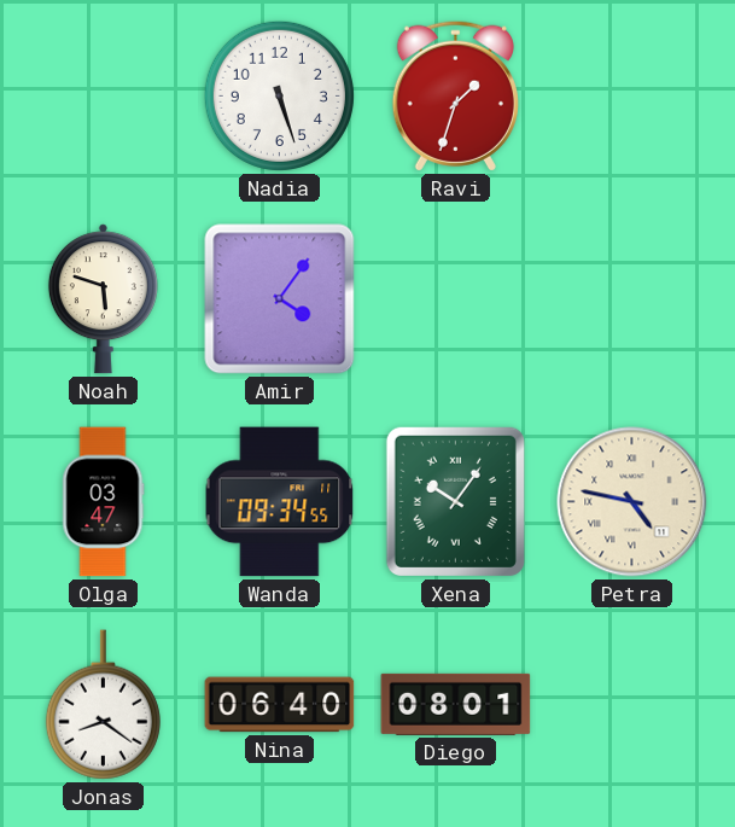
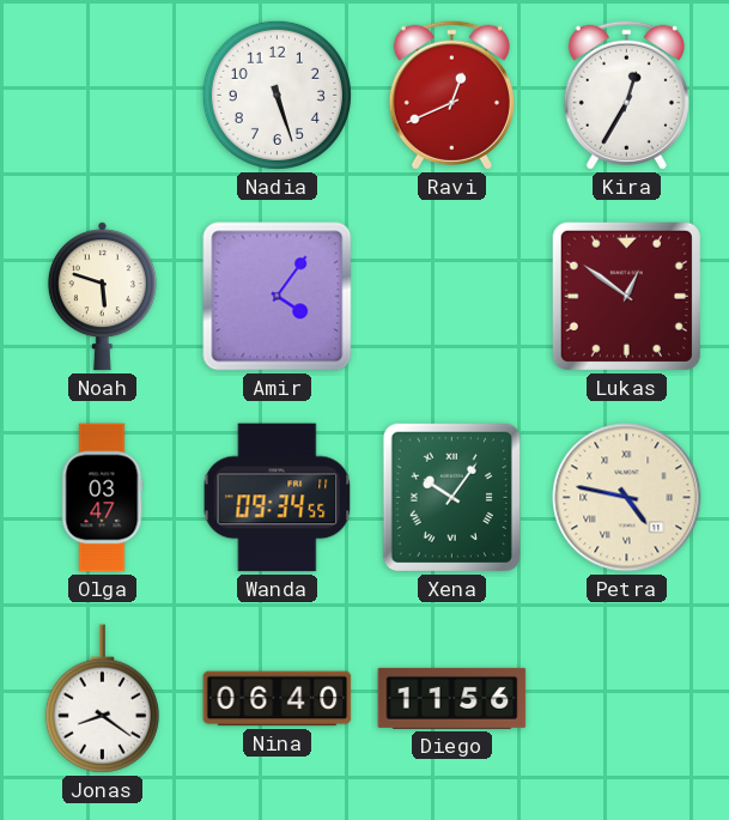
Ravi: 1:33 -> 12:41 (451, 95)
Kira: none -> 12:35 (626, 95)
Lukas: none -> 12:51 (626, 296)
Diego: 08:01 -> 11:56 (452, 698)
